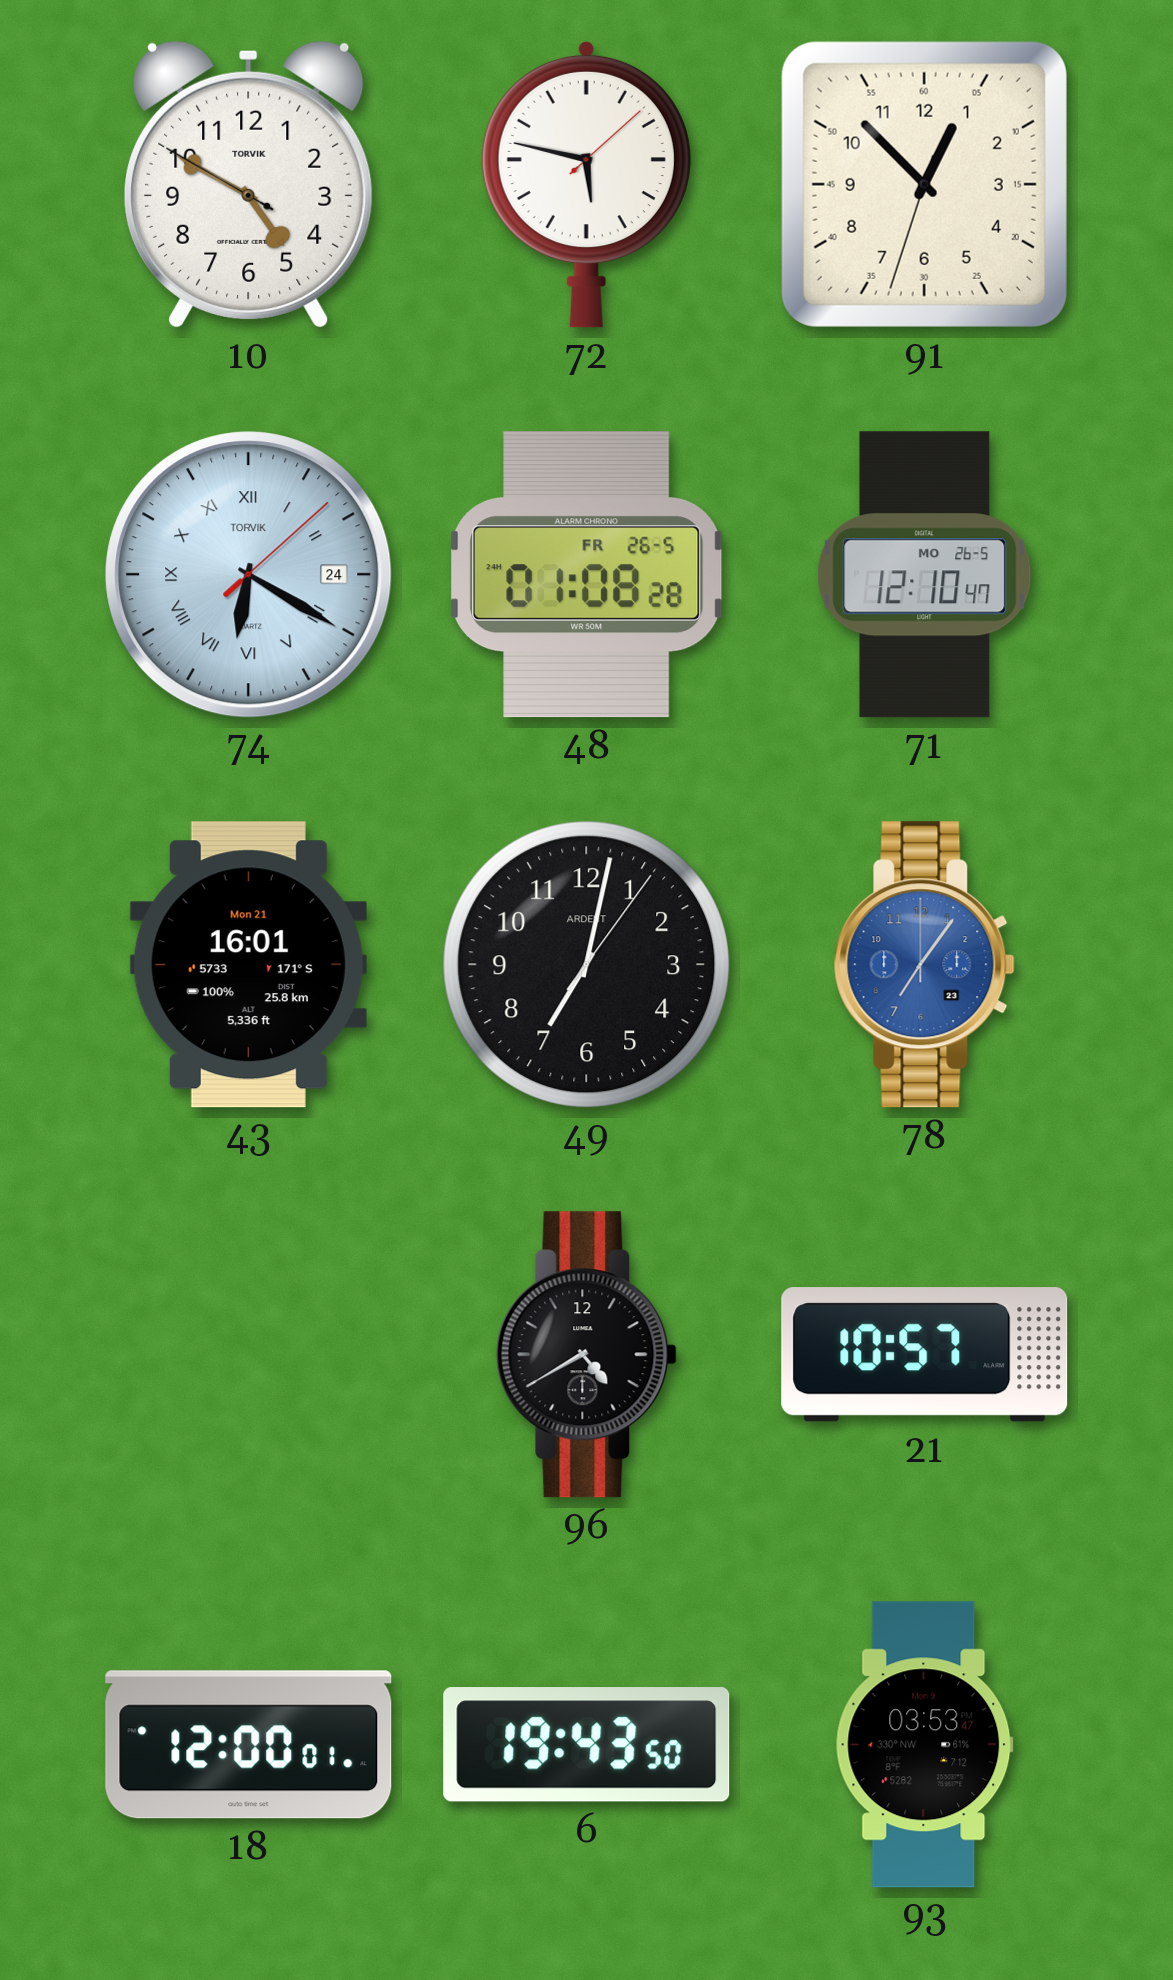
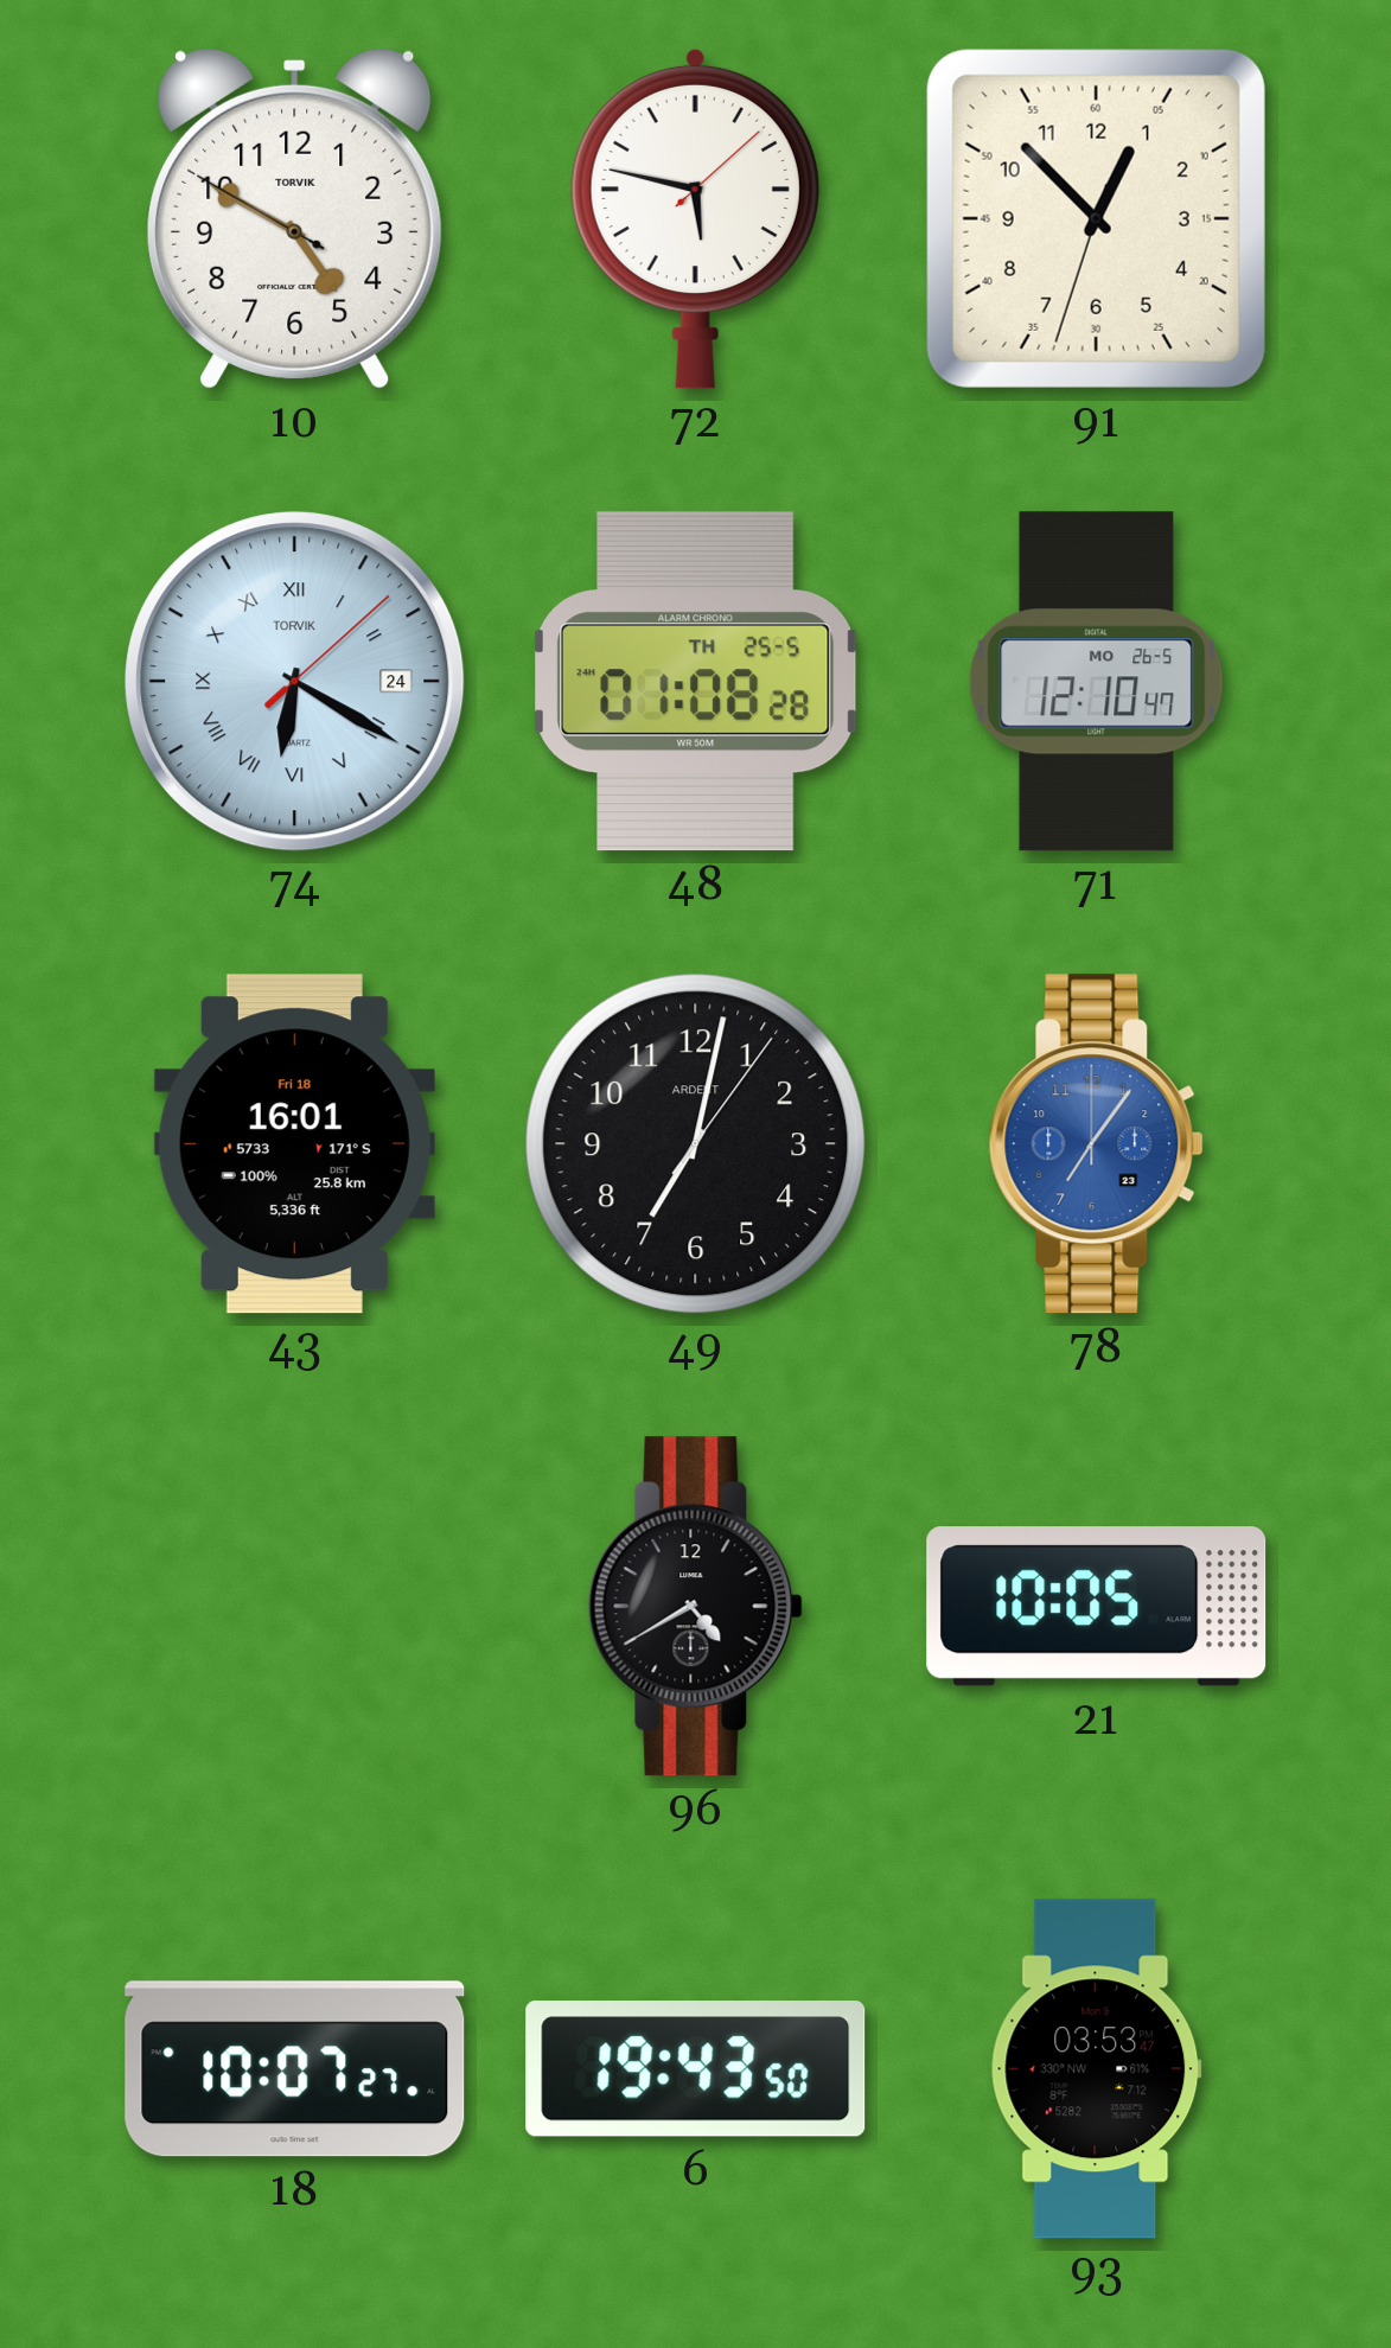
48 date: FR 26-5 -> TH 25-5 (696, 682)
43 date: Mon 21 -> Fri 18 (294, 1144)
21: 10:57 -> 10:05 (1097, 1607)
18: 12:00 -> 10:07 (295, 2069)
